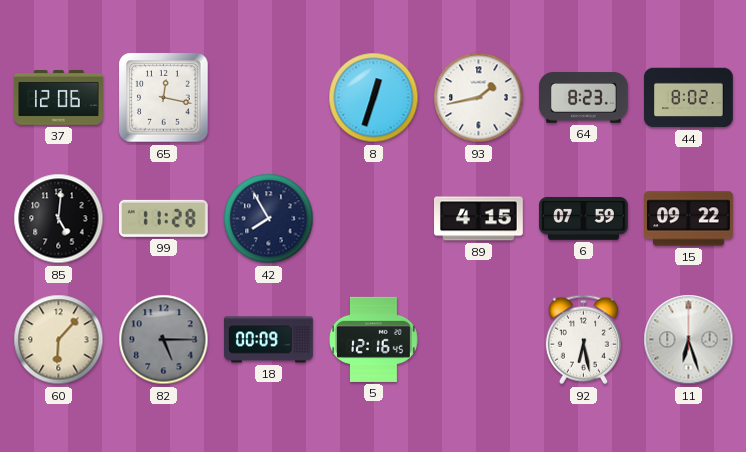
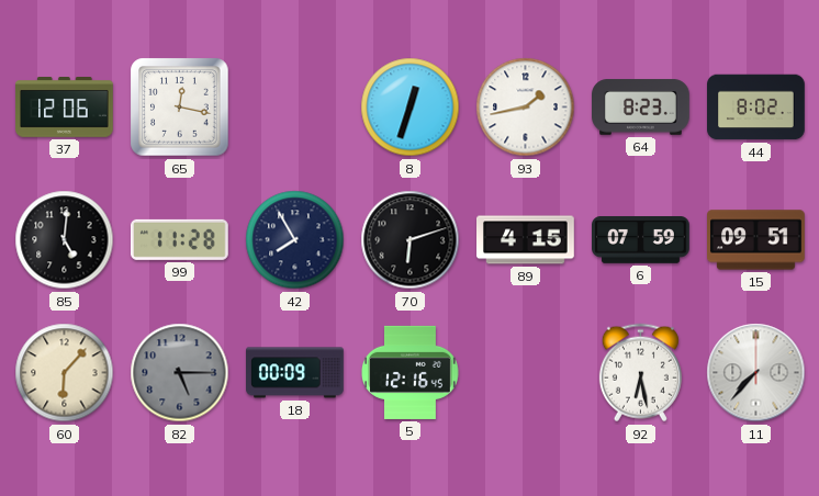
70: none -> 6:12 (411, 240)
15: 09:22 -> 09:51 (756, 240)
11: 6:27 -> 7:37 (756, 373)
